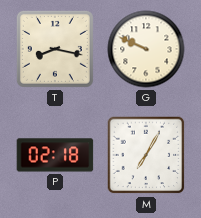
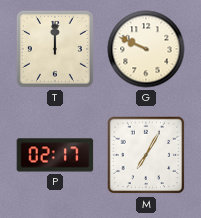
T: 8:17 -> 12:00 (55, 49)
P: 02:18 -> 02:17 (55, 155)
